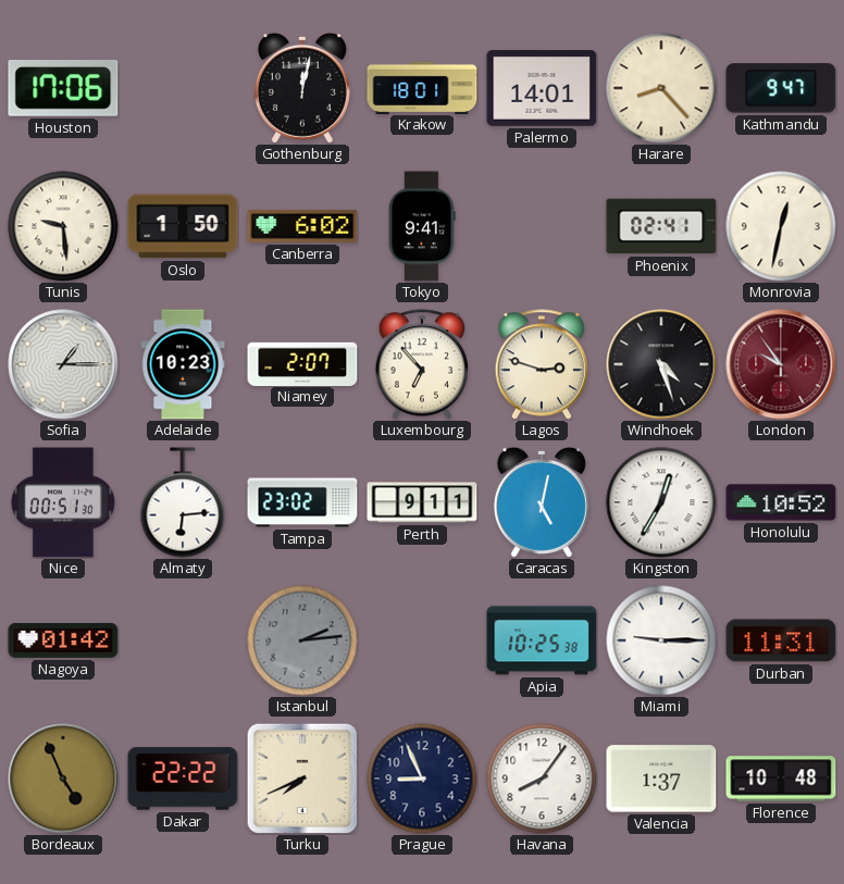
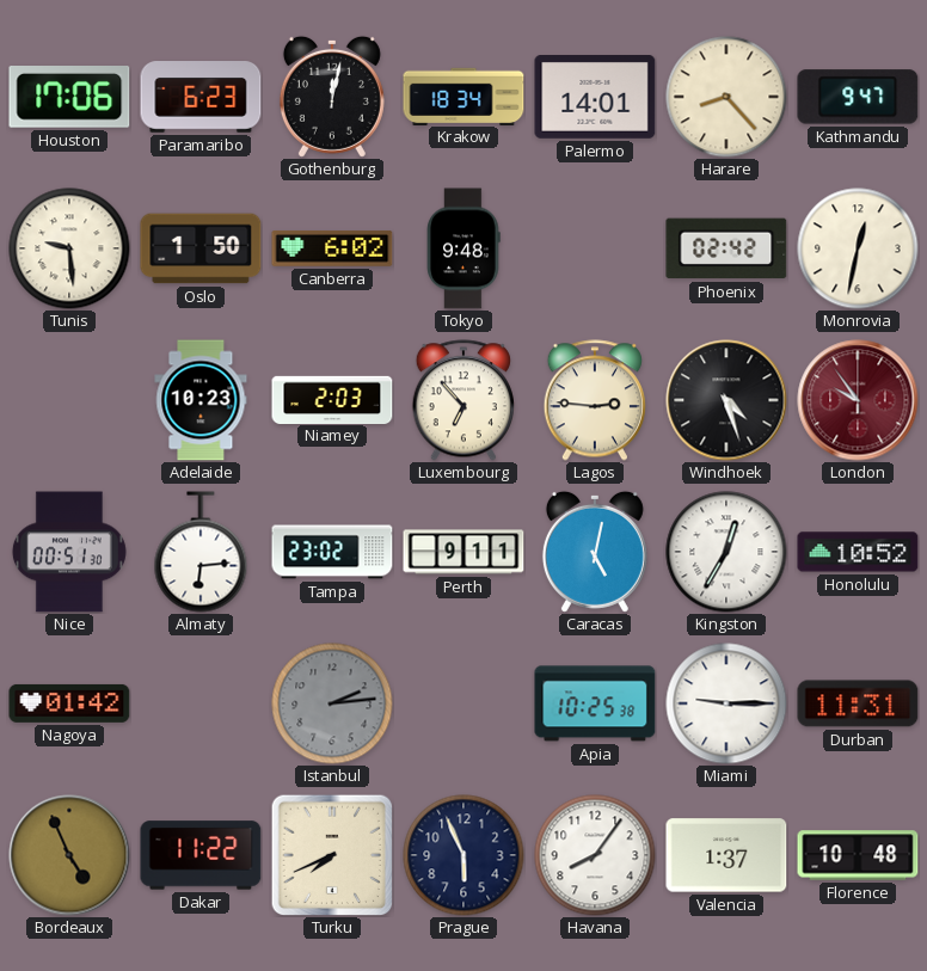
Paramaribo: none -> 6:23 (201, 97)
Krakow: 18:01 -> 18:34 (463, 96)
Tokyo: 9:41 -> 9:48 (463, 248)
Phoenix: 02:41 -> 02:42 (726, 248)
Sofia: 1:15 -> none (63, 364)
Niamey: 2:07 -> 2:03 (332, 399)
Lagos: 2:48 -> 2:46 (594, 400)
Dakar: 22:22 -> 11:22 (201, 855)
Prague: 8:56 -> 5:56 (463, 855)
